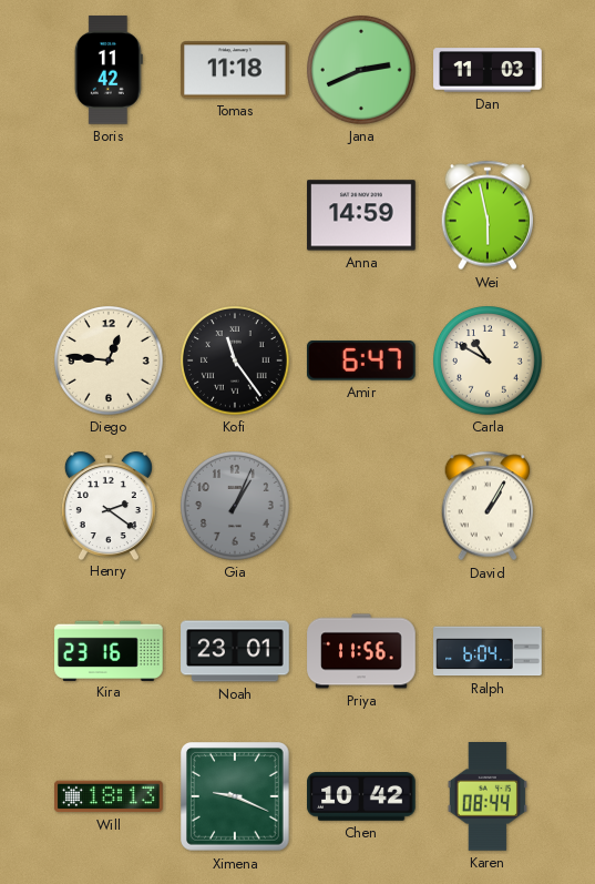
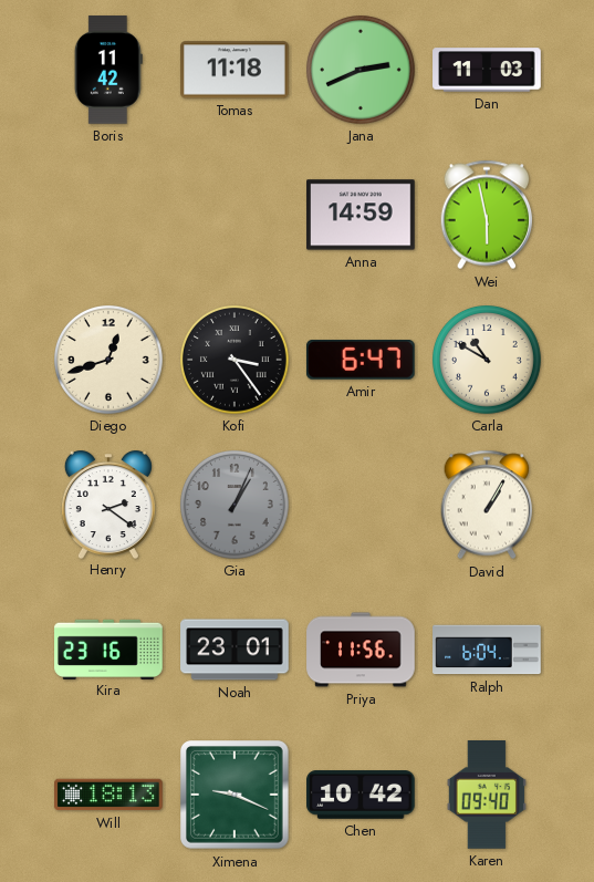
Diego: 12:46 -> 12:42 (110, 361)
Kofi: 11:24 -> 3:24 (236, 361)
Karen: 08:44 -> 09:40 (487, 796)
